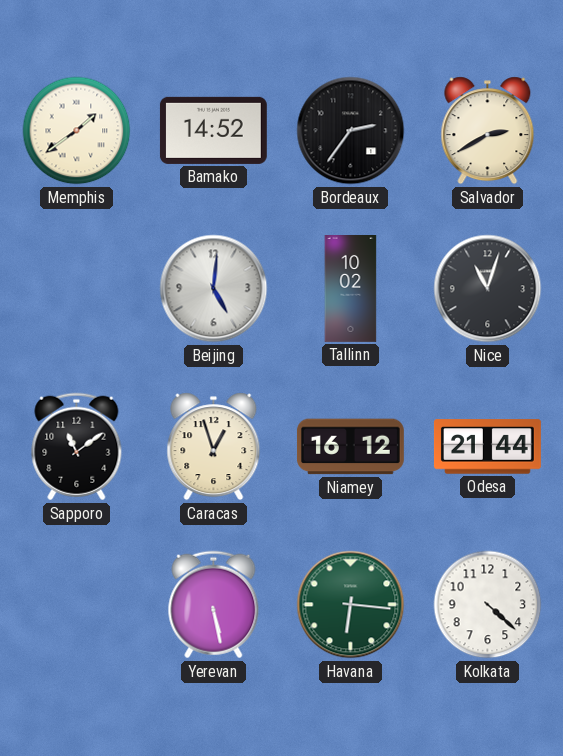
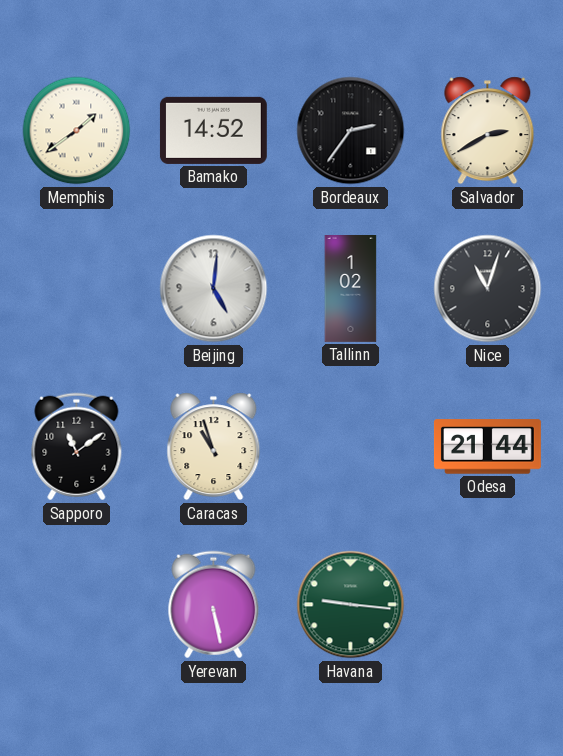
Tallinn: 10:02 -> 1:02 (351, 289)
Caracas: 12:57 -> 10:57 (214, 447)
Niamey: 16:12 -> none (350, 447)
Havana: 6:16 -> 9:16 (351, 605)
Kolkata: 4:22 -> none (488, 605)
